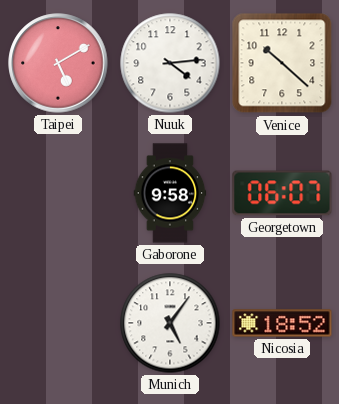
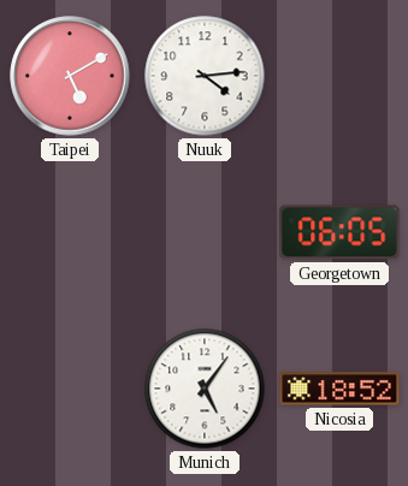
Venice: 10:22 -> none (282, 63)
Gaborone: 9:58 -> none (170, 193)
Georgetown: 06:07 -> 06:05 (339, 232)
